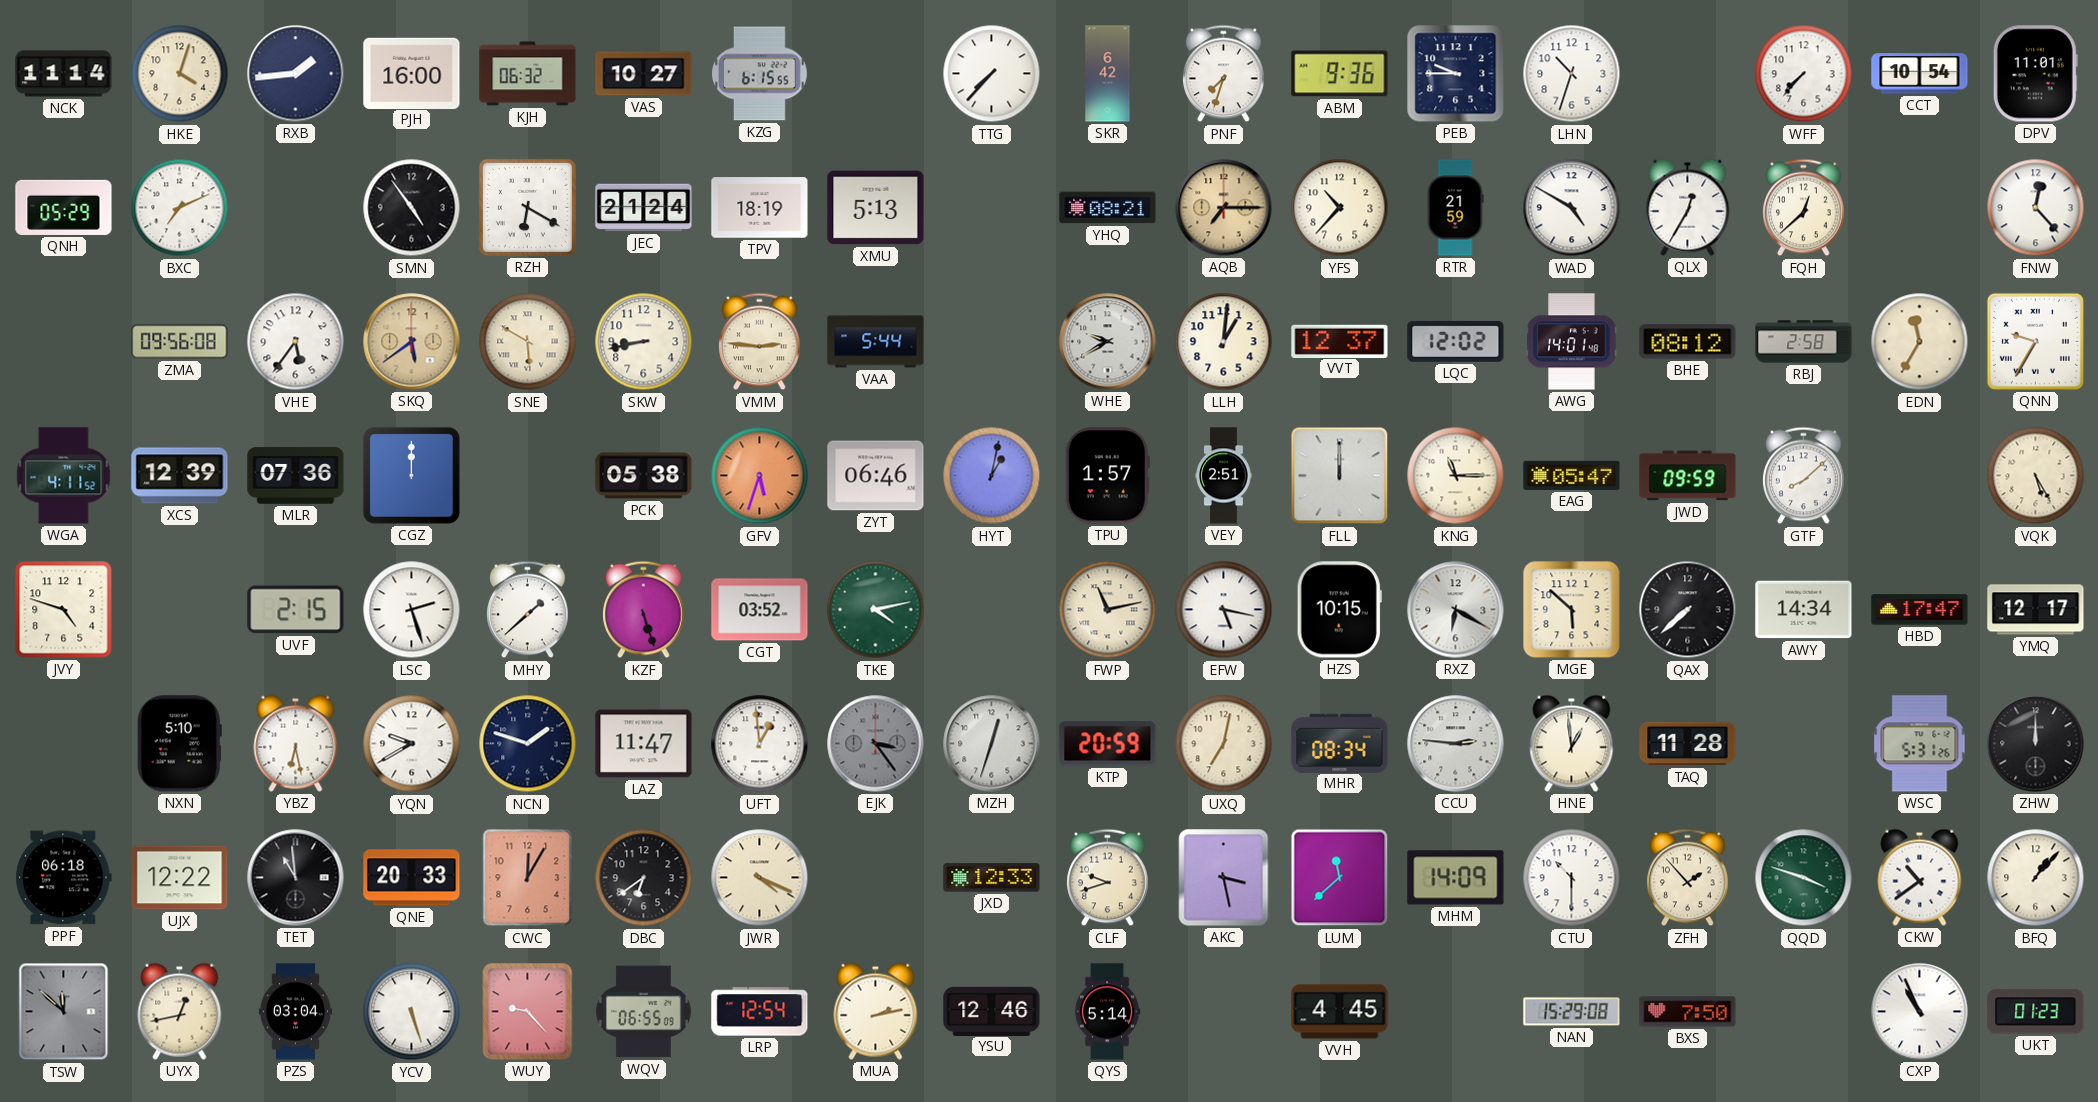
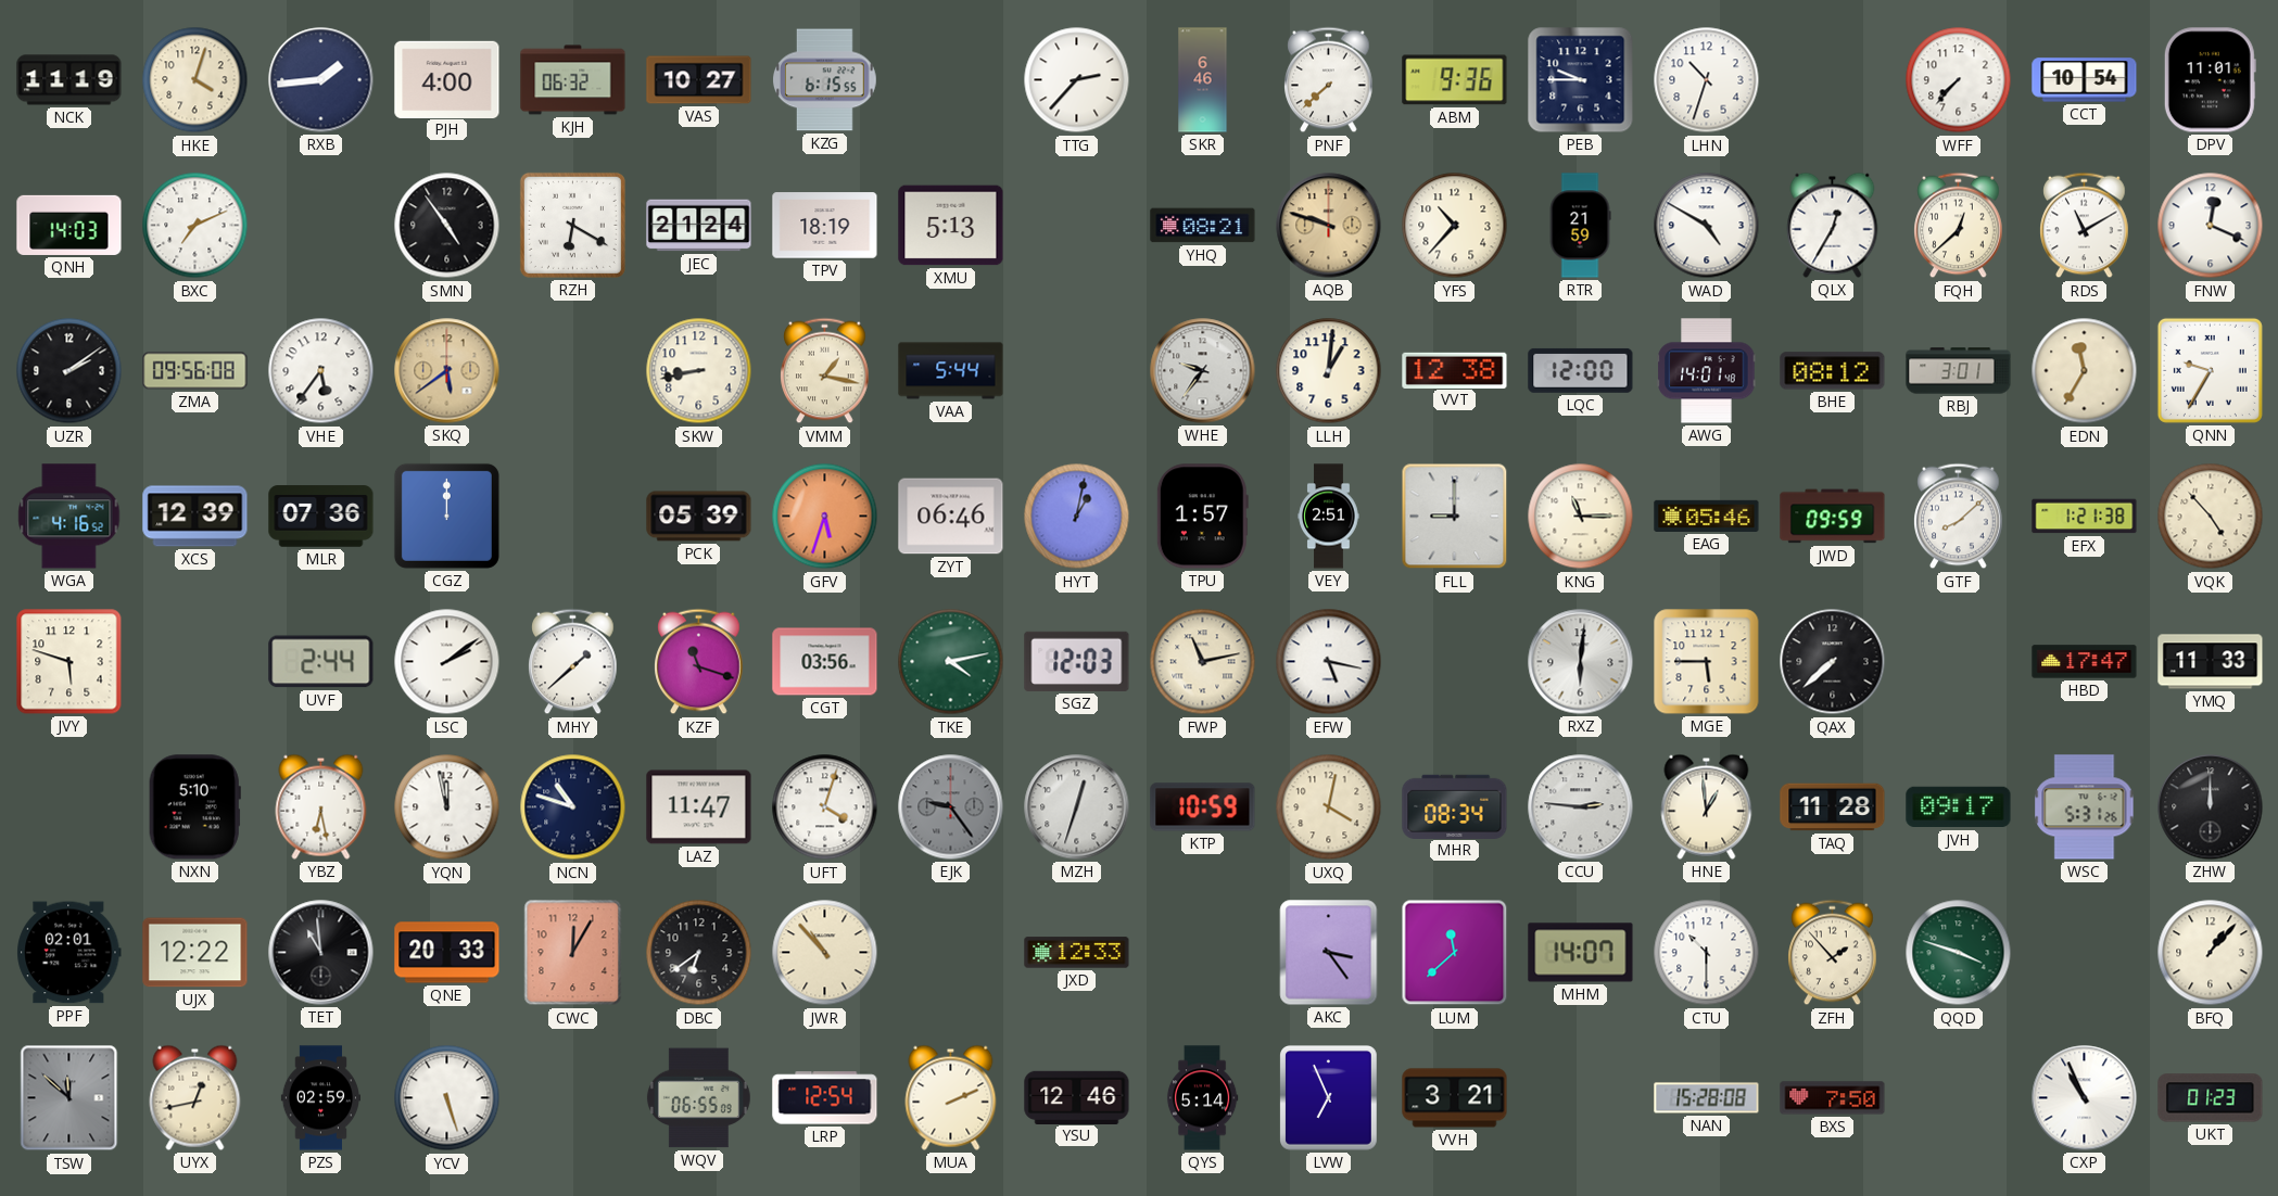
NCK: 11:14 -> 11:19 (69, 80)
PJH: 16:00 -> 4:00 (447, 79)
TTG: 7:37 -> 2:37 (1077, 80)
SKR: 6:42 -> 6:46 (1203, 80)
PNF: 7:33 -> 7:38 (1329, 80)
QNH: 05:29 -> 14:03 (69, 225)
AQB: 7:15 -> 9:48 (1329, 226)
RDS: none -> 11:10 (2085, 226)
FNW: 12:23 -> 12:19 (2211, 226)
UZR: none -> 2:09 (69, 371)
SNE: 5:50 -> none (528, 342)
VMM: 2:46 -> 1:17 (825, 371)
WHE: 9:40 -> 9:36 (1203, 371)
VVT: 12:37 -> 12:38 (1455, 370)
LQC: 12:02 -> 12:00 (1581, 370)
RBJ: 2:58 -> 3:01 (1959, 371)
WGA: 4:11 -> 4:16 (69, 517)
PCK: 05:38 -> 05:39 (699, 517)
FLL: 12:00 -> 9:00 (1455, 517)
EAG: 05:47 -> 05:46 (1707, 516)
EFX: none -> 1:21 (2085, 517)
VQK: 5:25 -> 4:53 (2211, 517)
JVY: 4:48 -> 5:48 (69, 662)
UVF: 2:15 -> 2:44 (321, 662)
LSC: 2:27 -> 2:09 (447, 662)
KZF: 5:27 -> 11:18 (699, 662)
CGT: 03:52 -> 03:56 (825, 662)
SGZ: none -> 12:03 (1077, 661)
HZS: 10:15 -> none (1339, 610)
RXZ: 6:20 -> 6:01 (1581, 662)
MGE: 5:52 -> 5:45 (1707, 662)
AWY: 14:34 -> none (1804, 610)
YMQ: 12:17 -> 11:33 (2211, 662)
YQN: 9:40 -> 11:58 (447, 807)
NCN: 1:48 -> 10:48 (573, 807)
UFT: 12:59 -> 4:03 (825, 807)
EJK: 3:24 -> 9:24 (951, 807)
KTP: 20:59 -> 10:59 (1203, 807)
UXQ: 7:02 -> 4:02 (1329, 807)
JVH: none -> 09:17 (1959, 807)
PPF: 06:18 -> 02:01 (69, 953)
JWR: 4:19 -> 10:53 (825, 953)
CLF: 9:42 -> none (1108, 878)
AKC: 3:28 -> 3:24 (1329, 953)
MHM: 14:09 -> 14:07 (1581, 953)
CKW: 10:39 -> none (1920, 877)
PZS: 03:04 -> 02:59 (320, 1098)
WUY: 9:23 -> none (528, 1012)
MUA: 2:13 -> 2:11 (951, 1097)
LVW: none -> 6:56 (1328, 1098)
VVH: 4:45 -> 3:21 (1455, 1098)
NAN: 15:29 -> 15:28 (1707, 1098)
